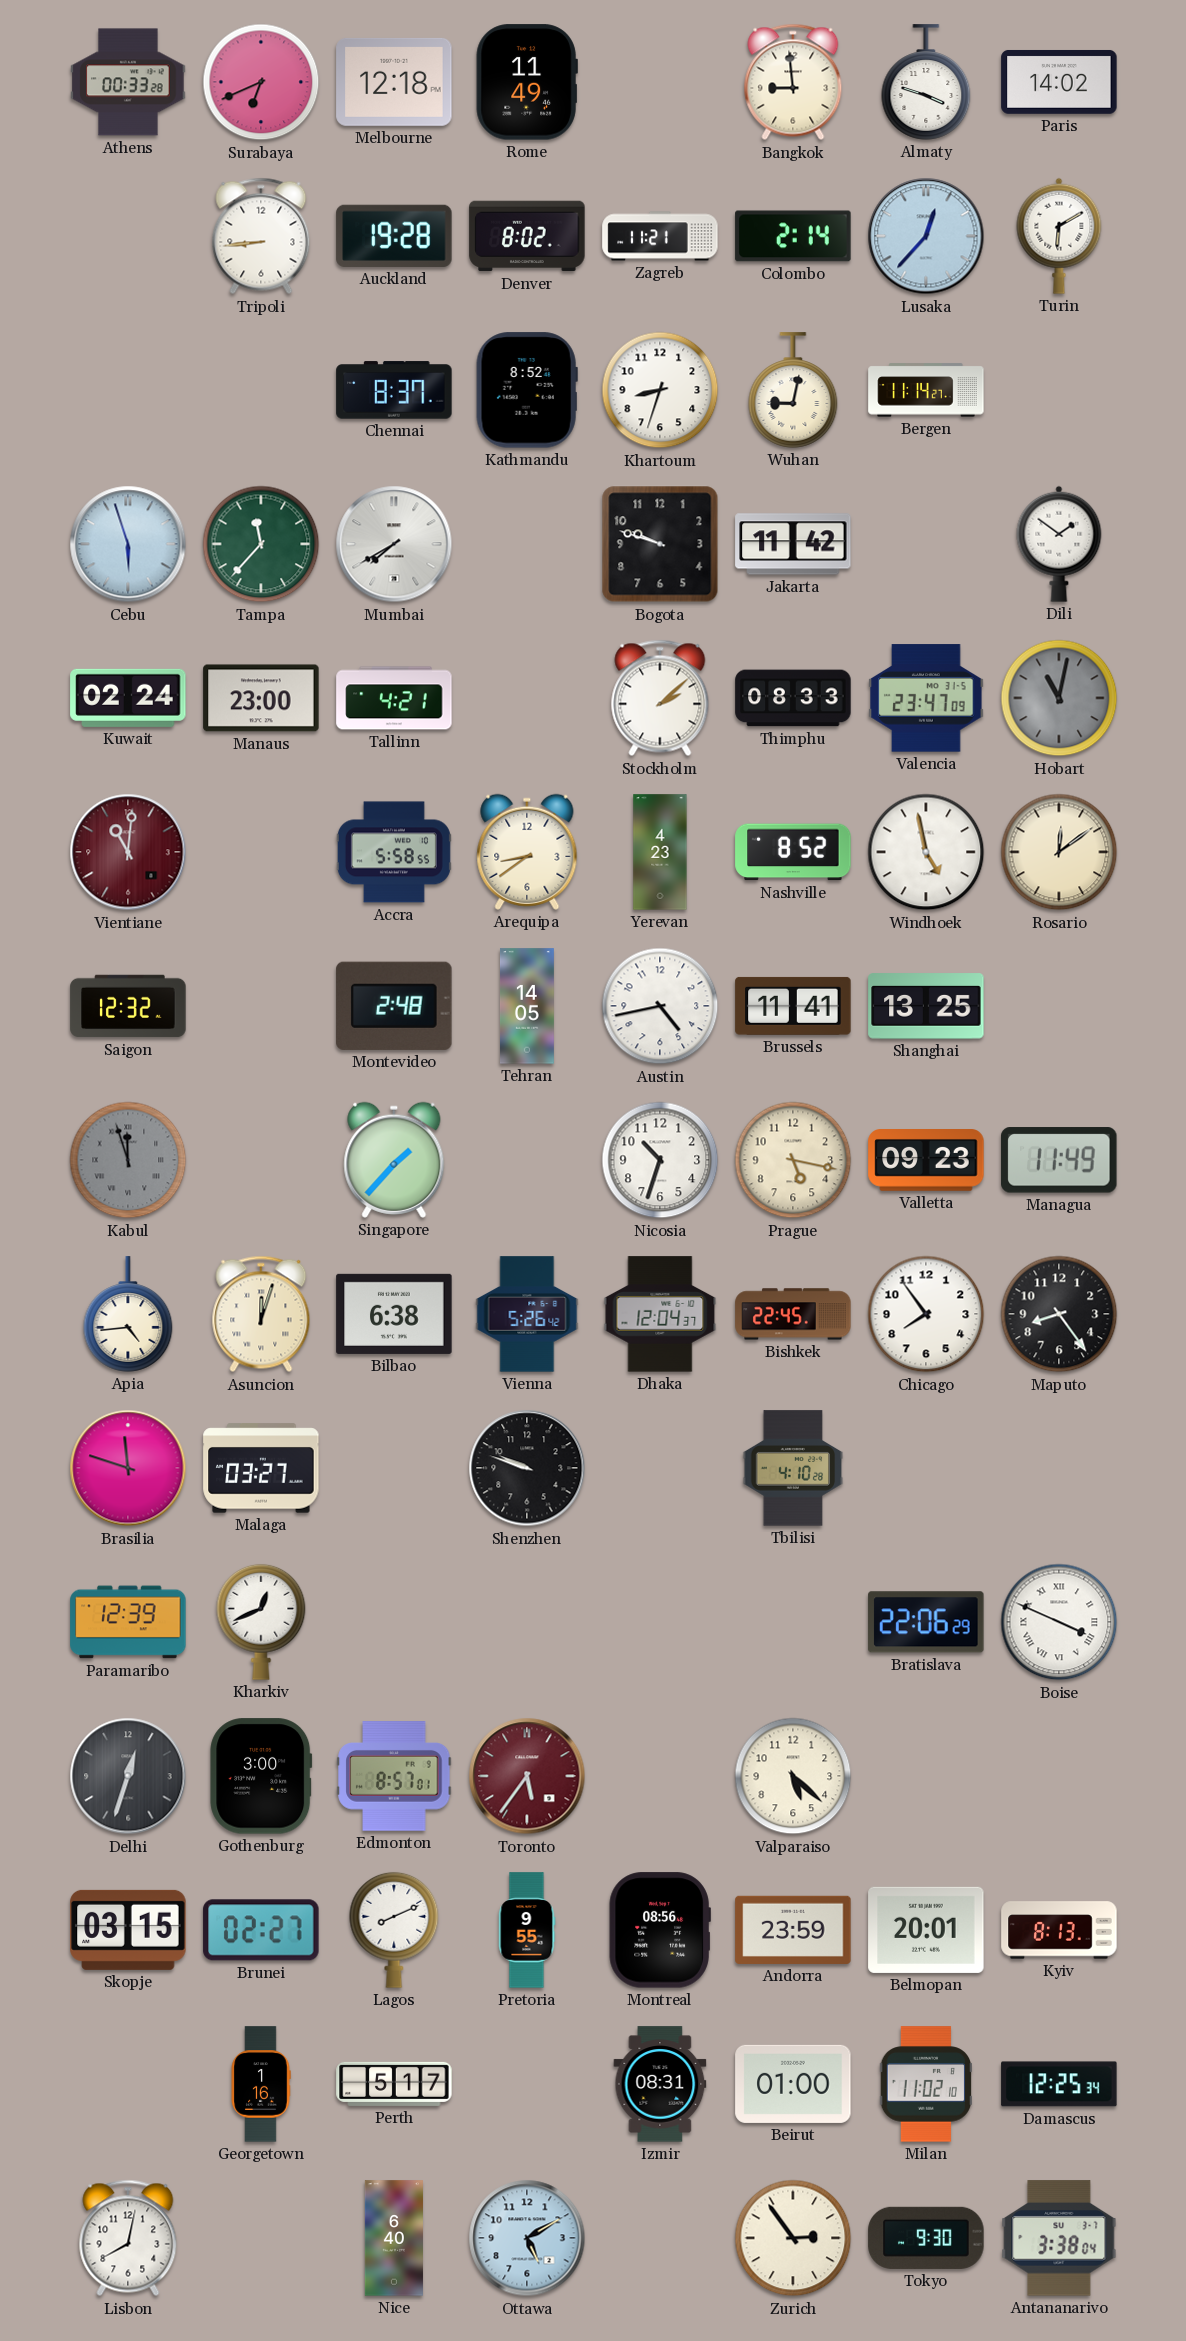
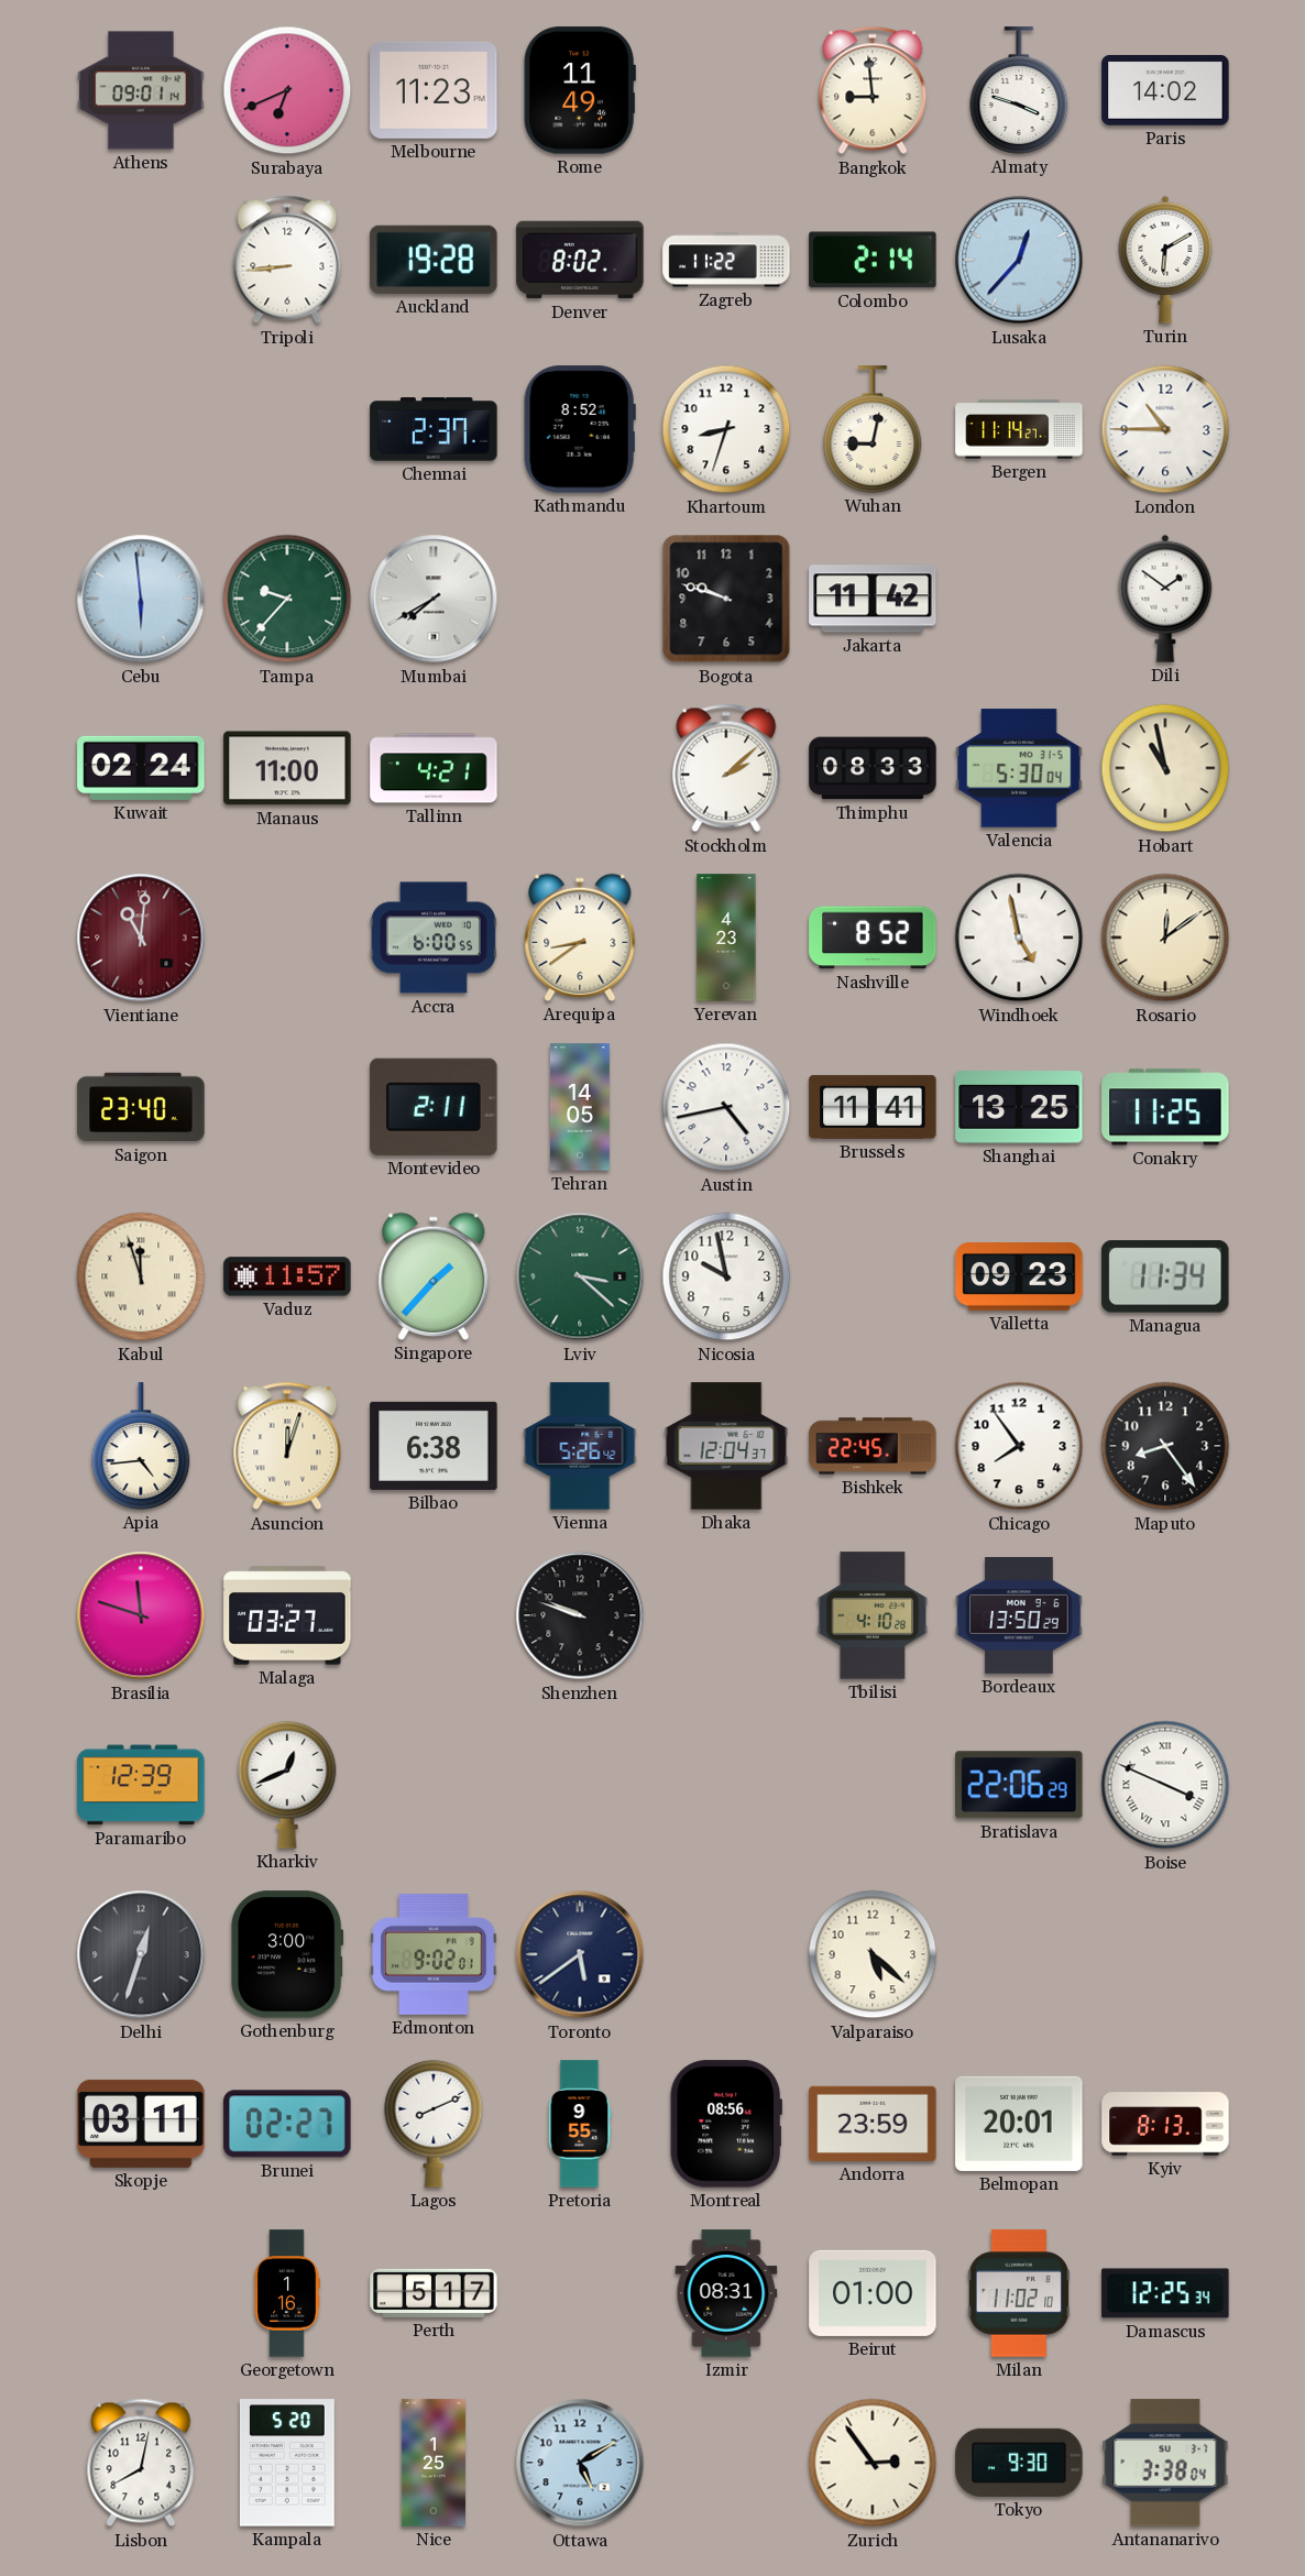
Athens: 00:33 -> 09:01 (141, 90)
Melbourne: 12:18 -> 11:23 (434, 90)
Zagreb: 11:21 -> 11:22 (726, 260)
Chennai: 8:37 -> 2:37 (434, 429)
London: none -> 10:45 (1165, 429)
Cebu: 5:57 -> 5:59 (141, 599)
Tampa: 11:37 -> 9:37 (287, 599)
Manaus: 23:00 -> 11:00 (287, 768)
Valencia: 23:47 -> 5:30 (1019, 768)
Hobart: 11:02 -> 10:58 (1165, 768)
Hobart dial: grey -> cream (1165, 768)
Accra: 5:58 -> 6:00 (434, 938)
Saigon: 12:32 -> 23:40 (141, 1107)
Montevideo: 2:48 -> 2:11 (434, 1107)
Conakry: none -> 11:25 (1165, 1107)
Kabul dial: grey -> cream (141, 1276)
Vaduz: none -> 11:57 (287, 1276)
Lviv: none -> 3:22 (580, 1276)
Nicosia: 10:33 -> 9:58 (726, 1276)
Prague: 5:17 -> none (793, 1160)
Managua: 11:49 -> 11:34 (1165, 1276)
Bordeaux: none -> 13:50 (1019, 1615)
Edmonton: 8:57 -> 9:02 (434, 1954)
Toronto: 5:36 -> 5:39 (580, 1954)
Toronto dial: burgundy -> navy (580, 1954)
Skopje: 03:15 -> 03:11 (141, 2124)
Kampala: none -> 5:20 (287, 2463)
Nice: 6:40 -> 1:25 (434, 2463)
